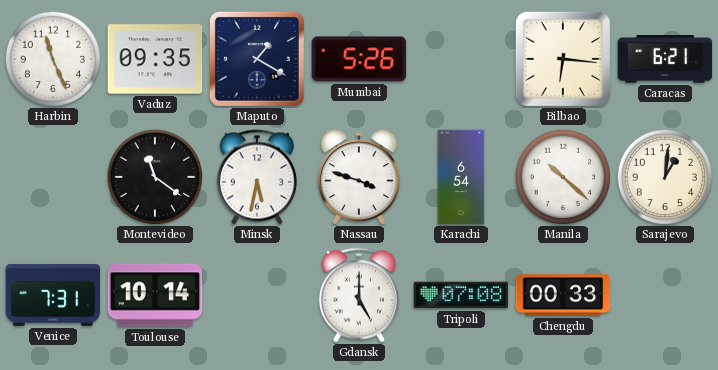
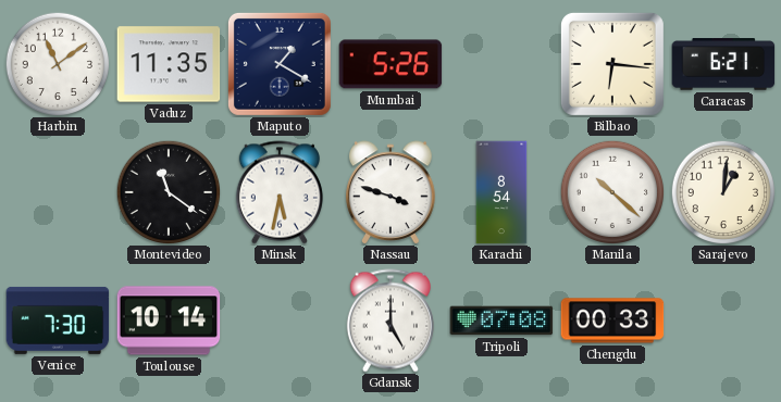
Harbin: 11:26 -> 11:09 (58, 64)
Vaduz: 09:35 -> 11:35 (169, 64)
Karachi: 6:54 -> 8:54 (501, 192)
Venice: 7:31 -> 7:30 (58, 321)
